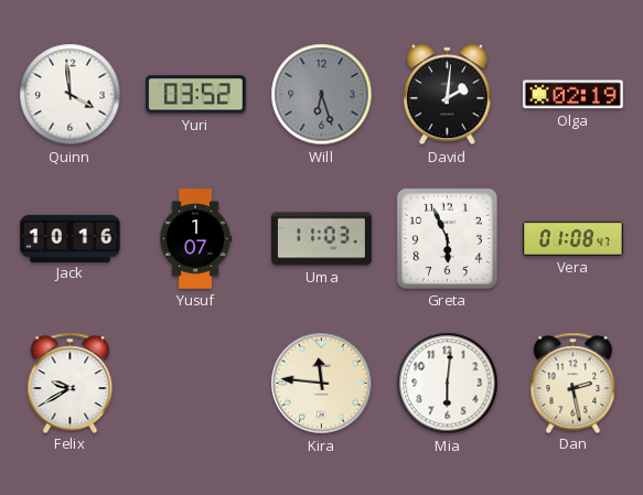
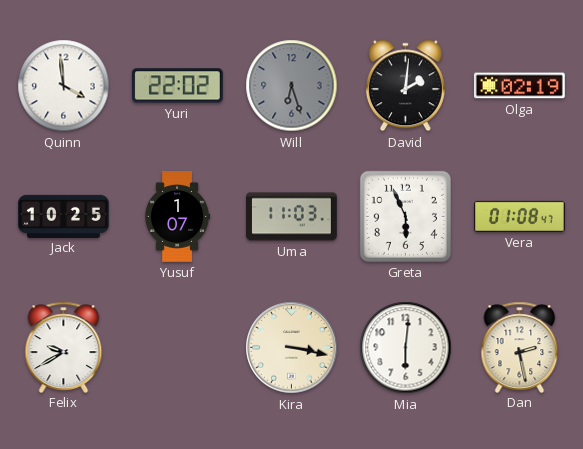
Yuri: 03:52 -> 22:02 (177, 86)
Jack: 10:16 -> 10:25 (64, 216)
Kira: 11:46 -> 3:17 (292, 348)
